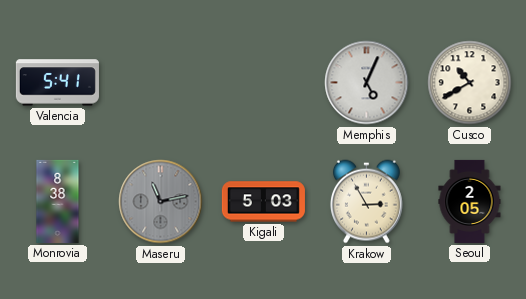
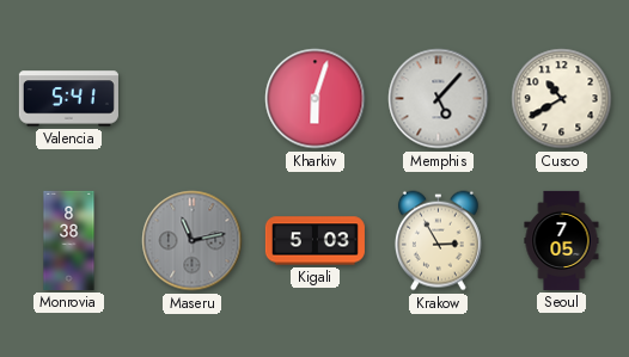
Kharkiv: none -> 6:03 (316, 99)
Memphis: 5:04 -> 5:07 (439, 99)
Seoul: 2:05 -> 7:05 (562, 240)
